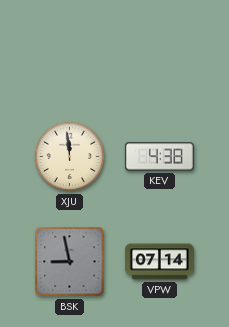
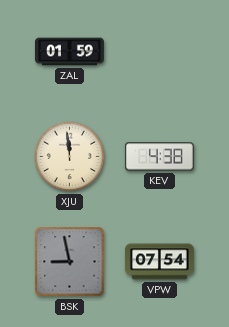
ZAL: none -> 01:59 (70, 52)
VPW: 07:14 -> 07:54 (159, 262)
